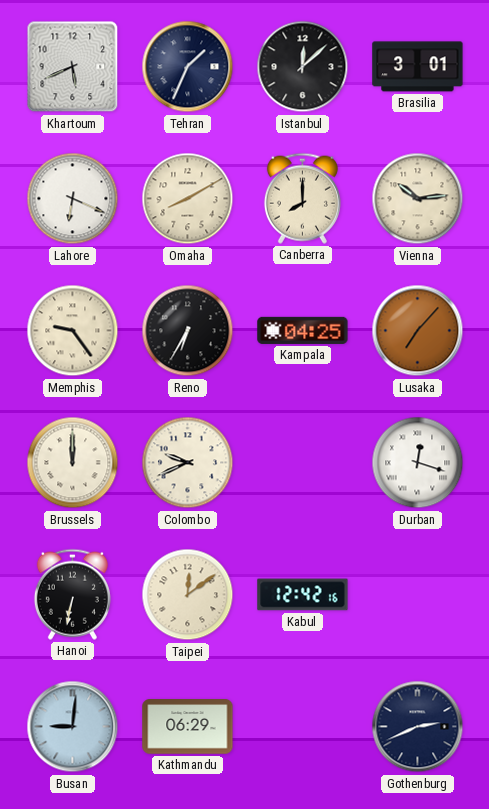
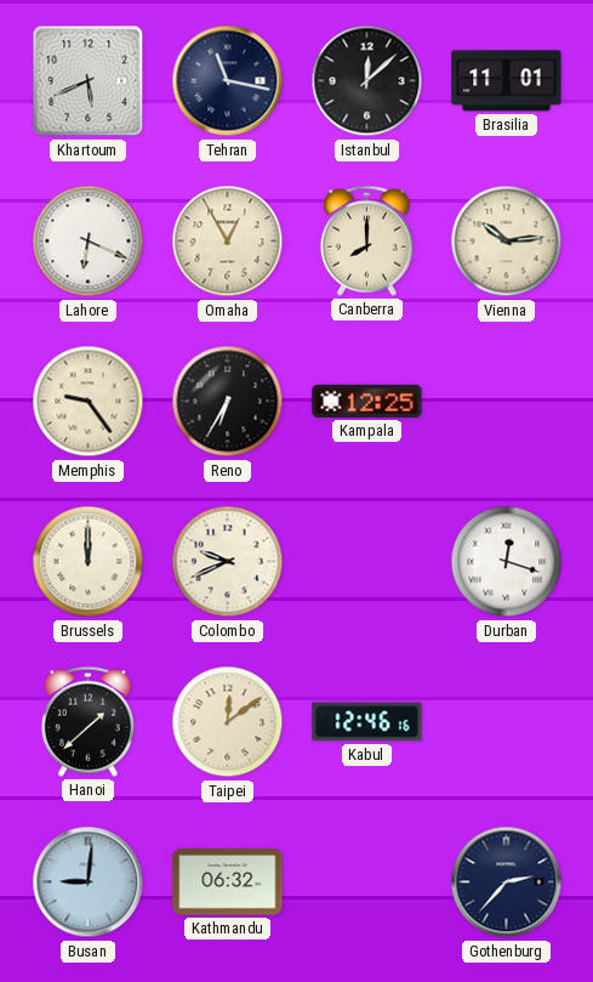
Tehran: 1:34 -> 11:17 (228, 81)
Brasilia: 3:01 -> 11:01 (507, 81)
Omaha: 8:10 -> 12:55 (228, 242)
Kampala: 04:25 -> 12:25 (367, 401)
Lusaka: 7:07 -> none (418, 331)
Hanoi: 6:32 -> 1:38 (87, 721)
Kabul: 12:42 -> 12:46 (367, 722)
Kathmandu: 06:29 -> 06:32 (228, 882)
Gothenburg: 2:41 -> 2:37 (507, 882)
